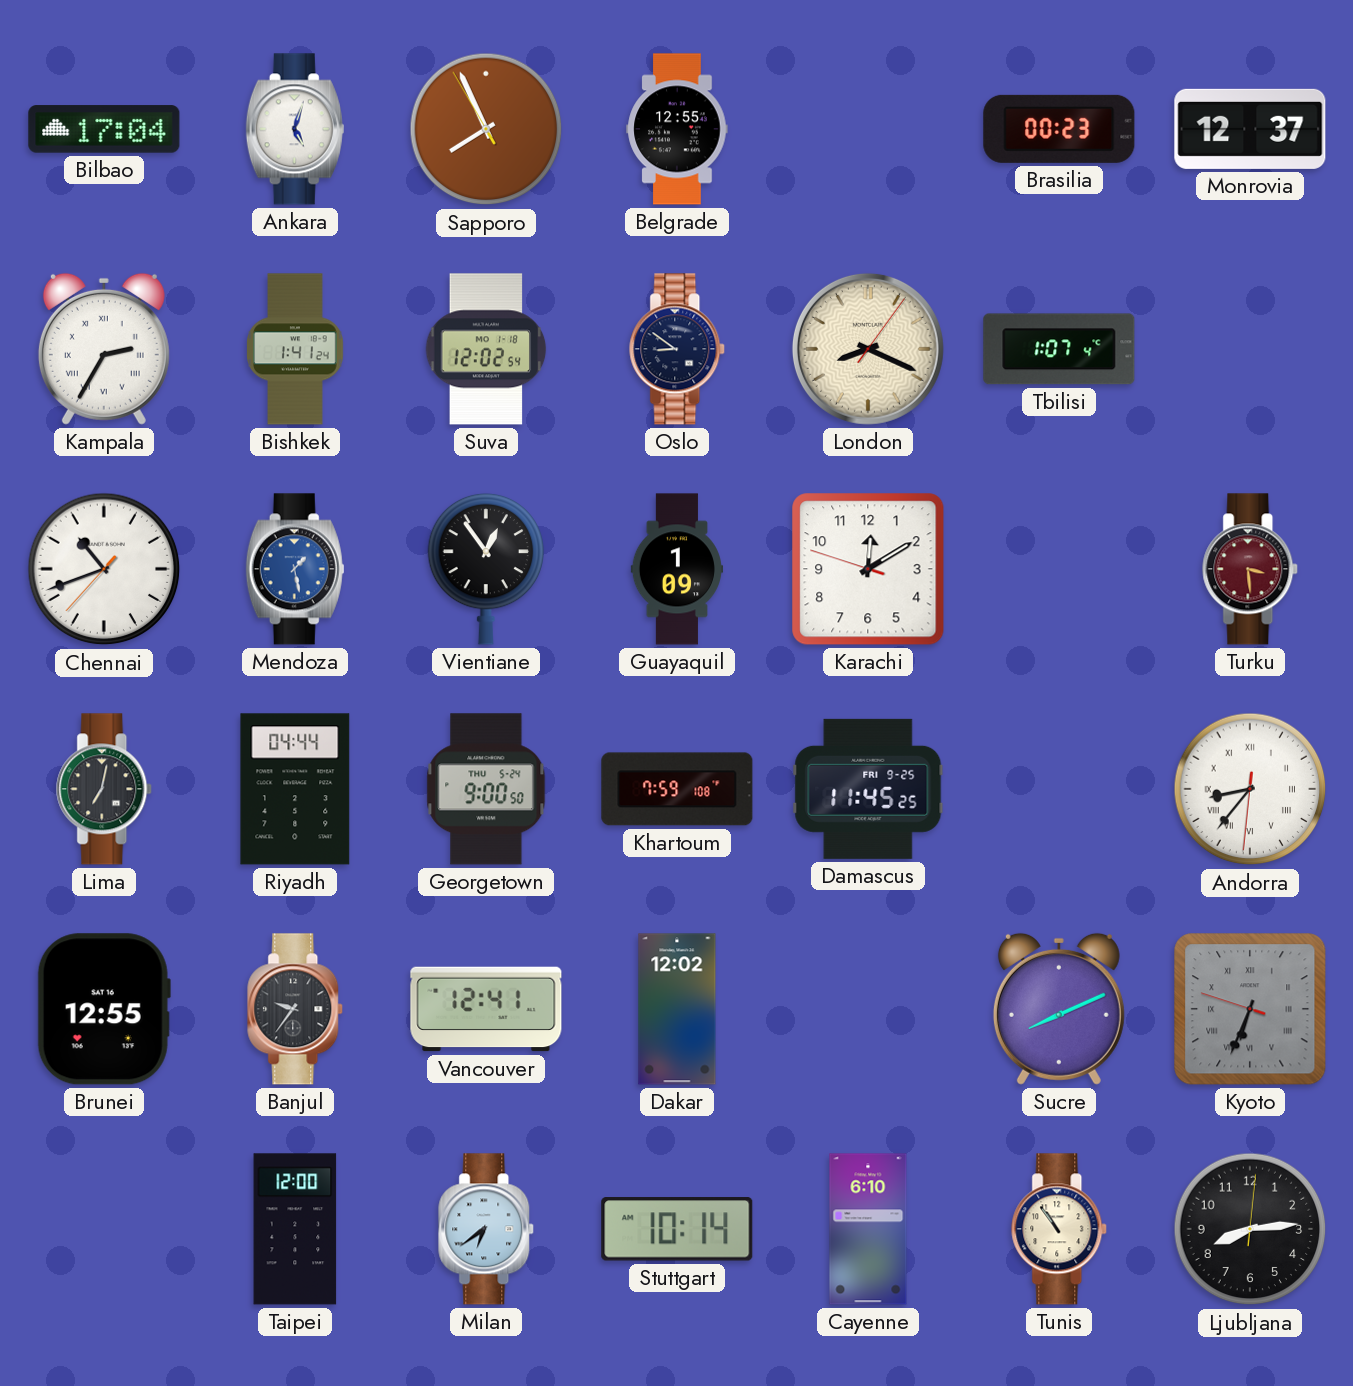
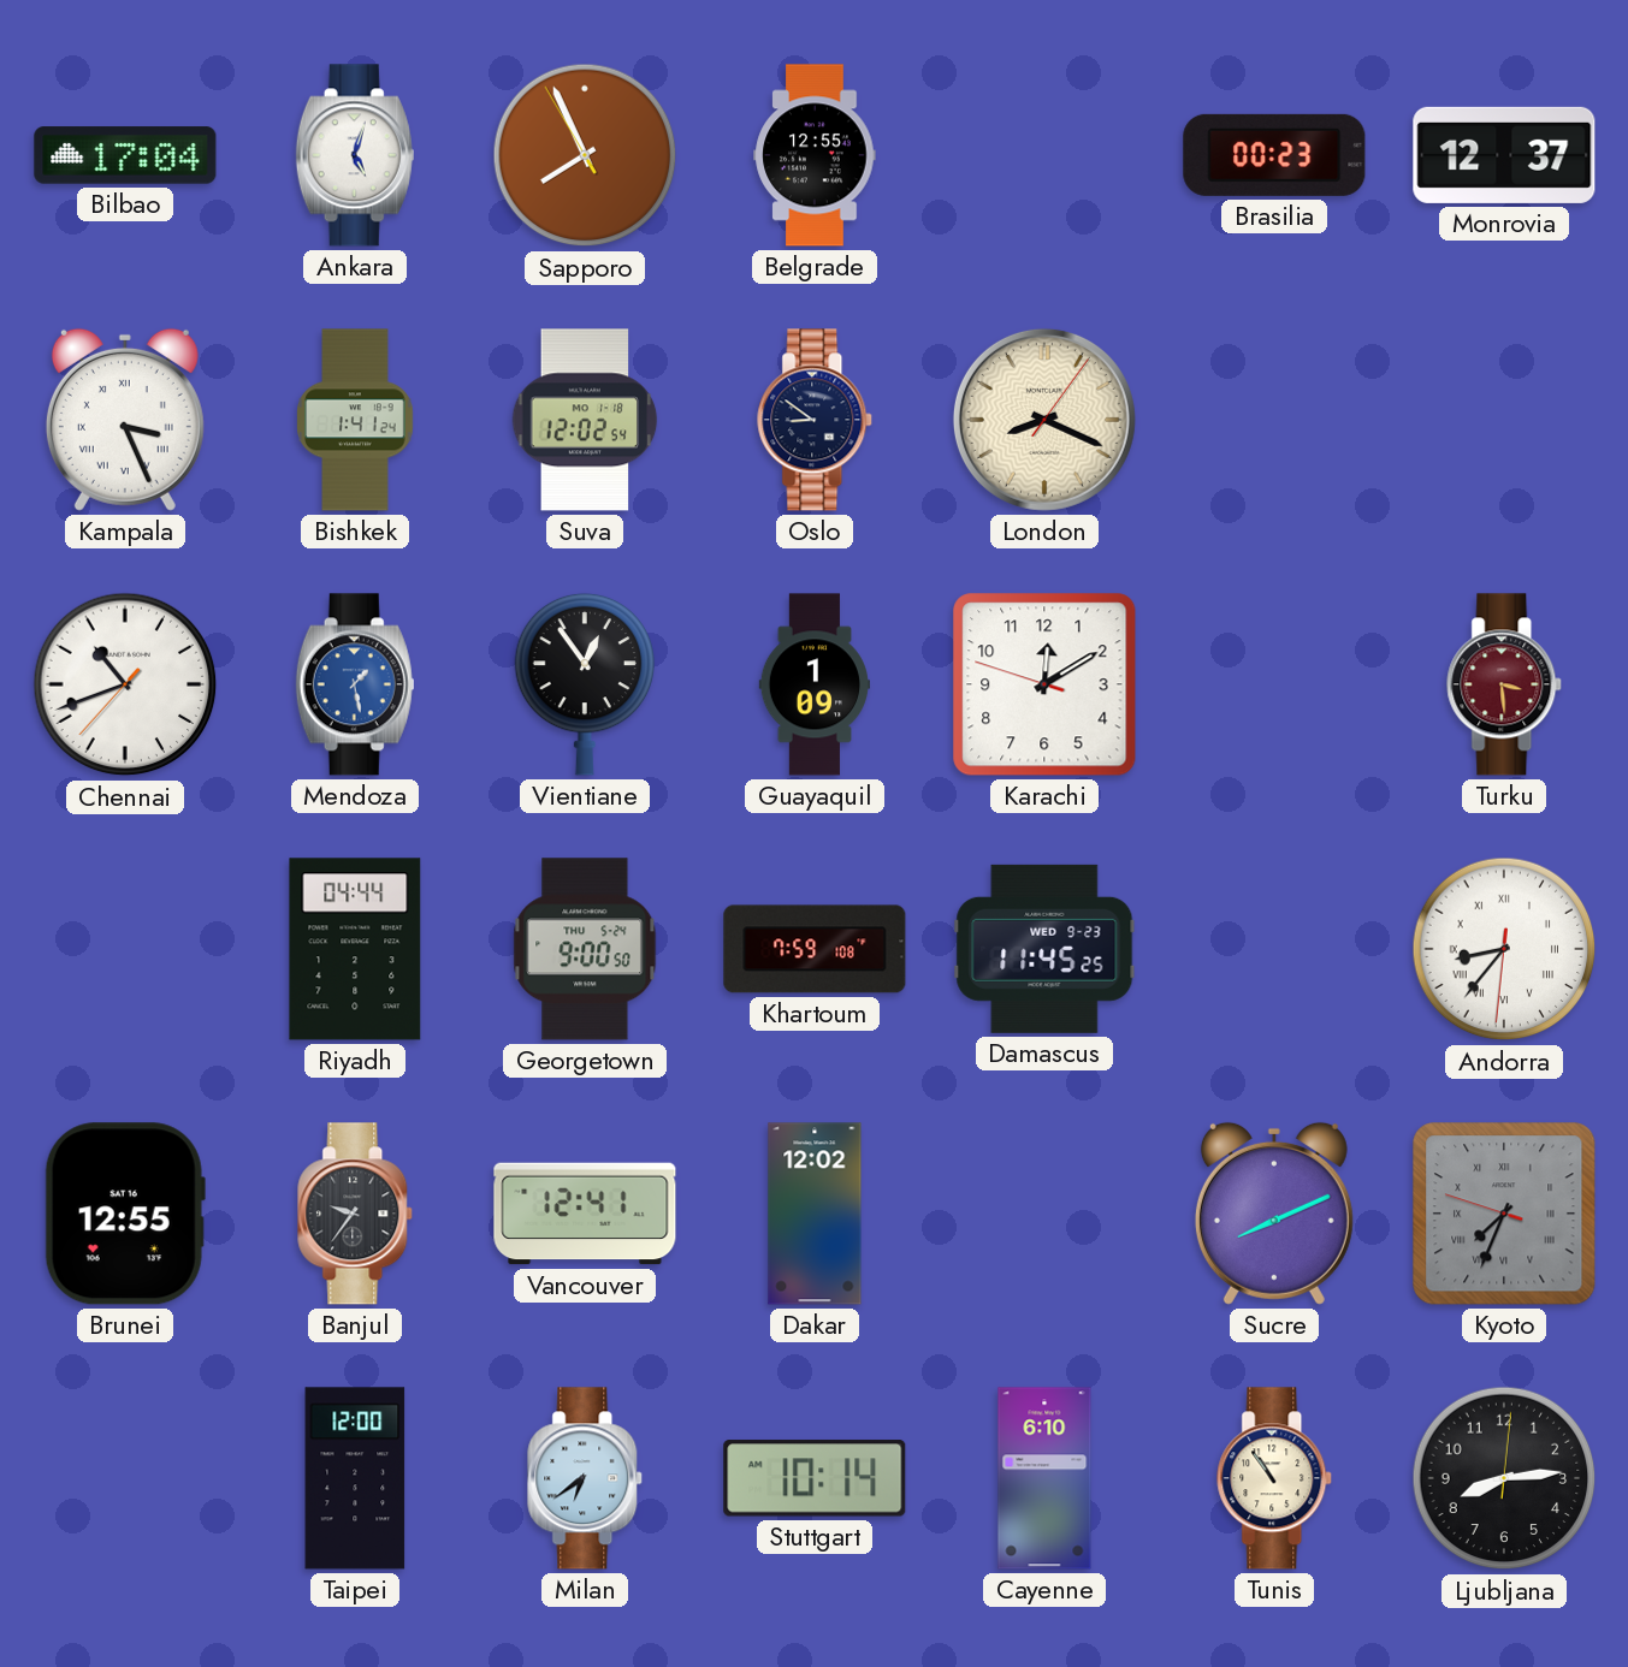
Kampala: 2:35 -> 3:26 (125, 420)
Tbilisi: 1:07 -> none (1059, 349)
Lima: 7:02 -> none (105, 789)
Damascus date: FRI 9-25 -> WED 9-23 (1044, 949)
Kyoto: 6:33 -> 7:33 (1504, 1214)
